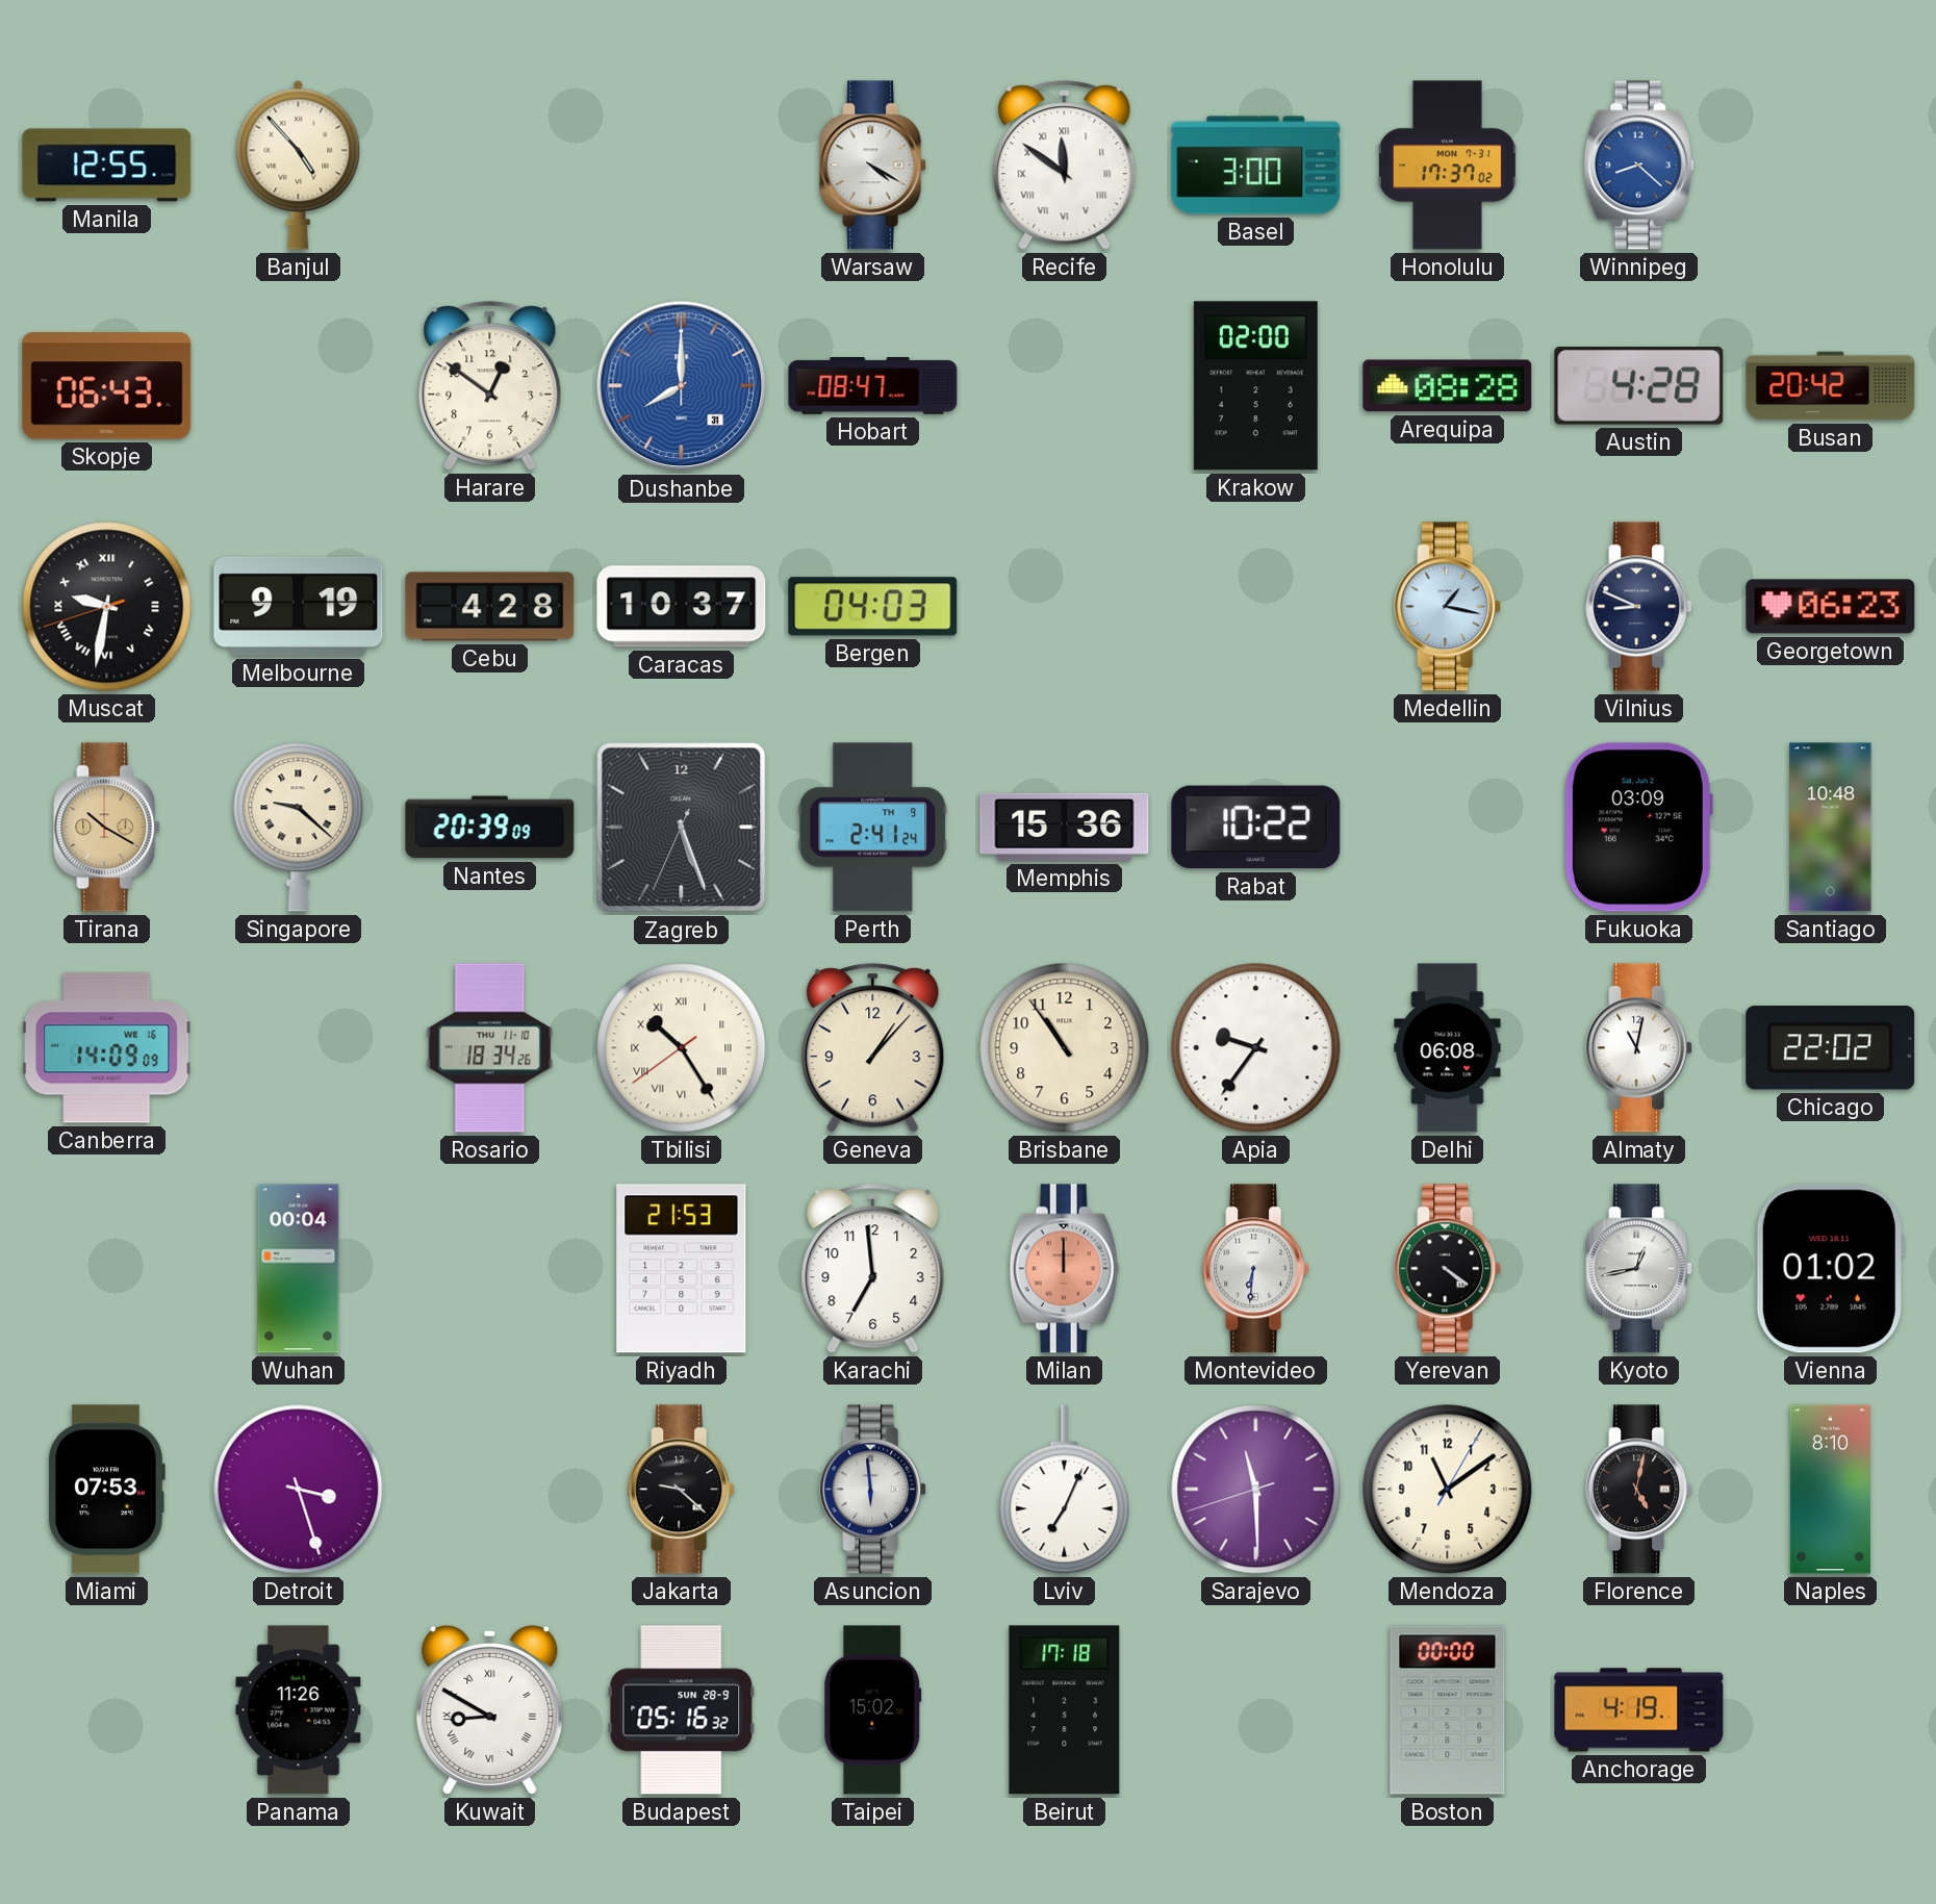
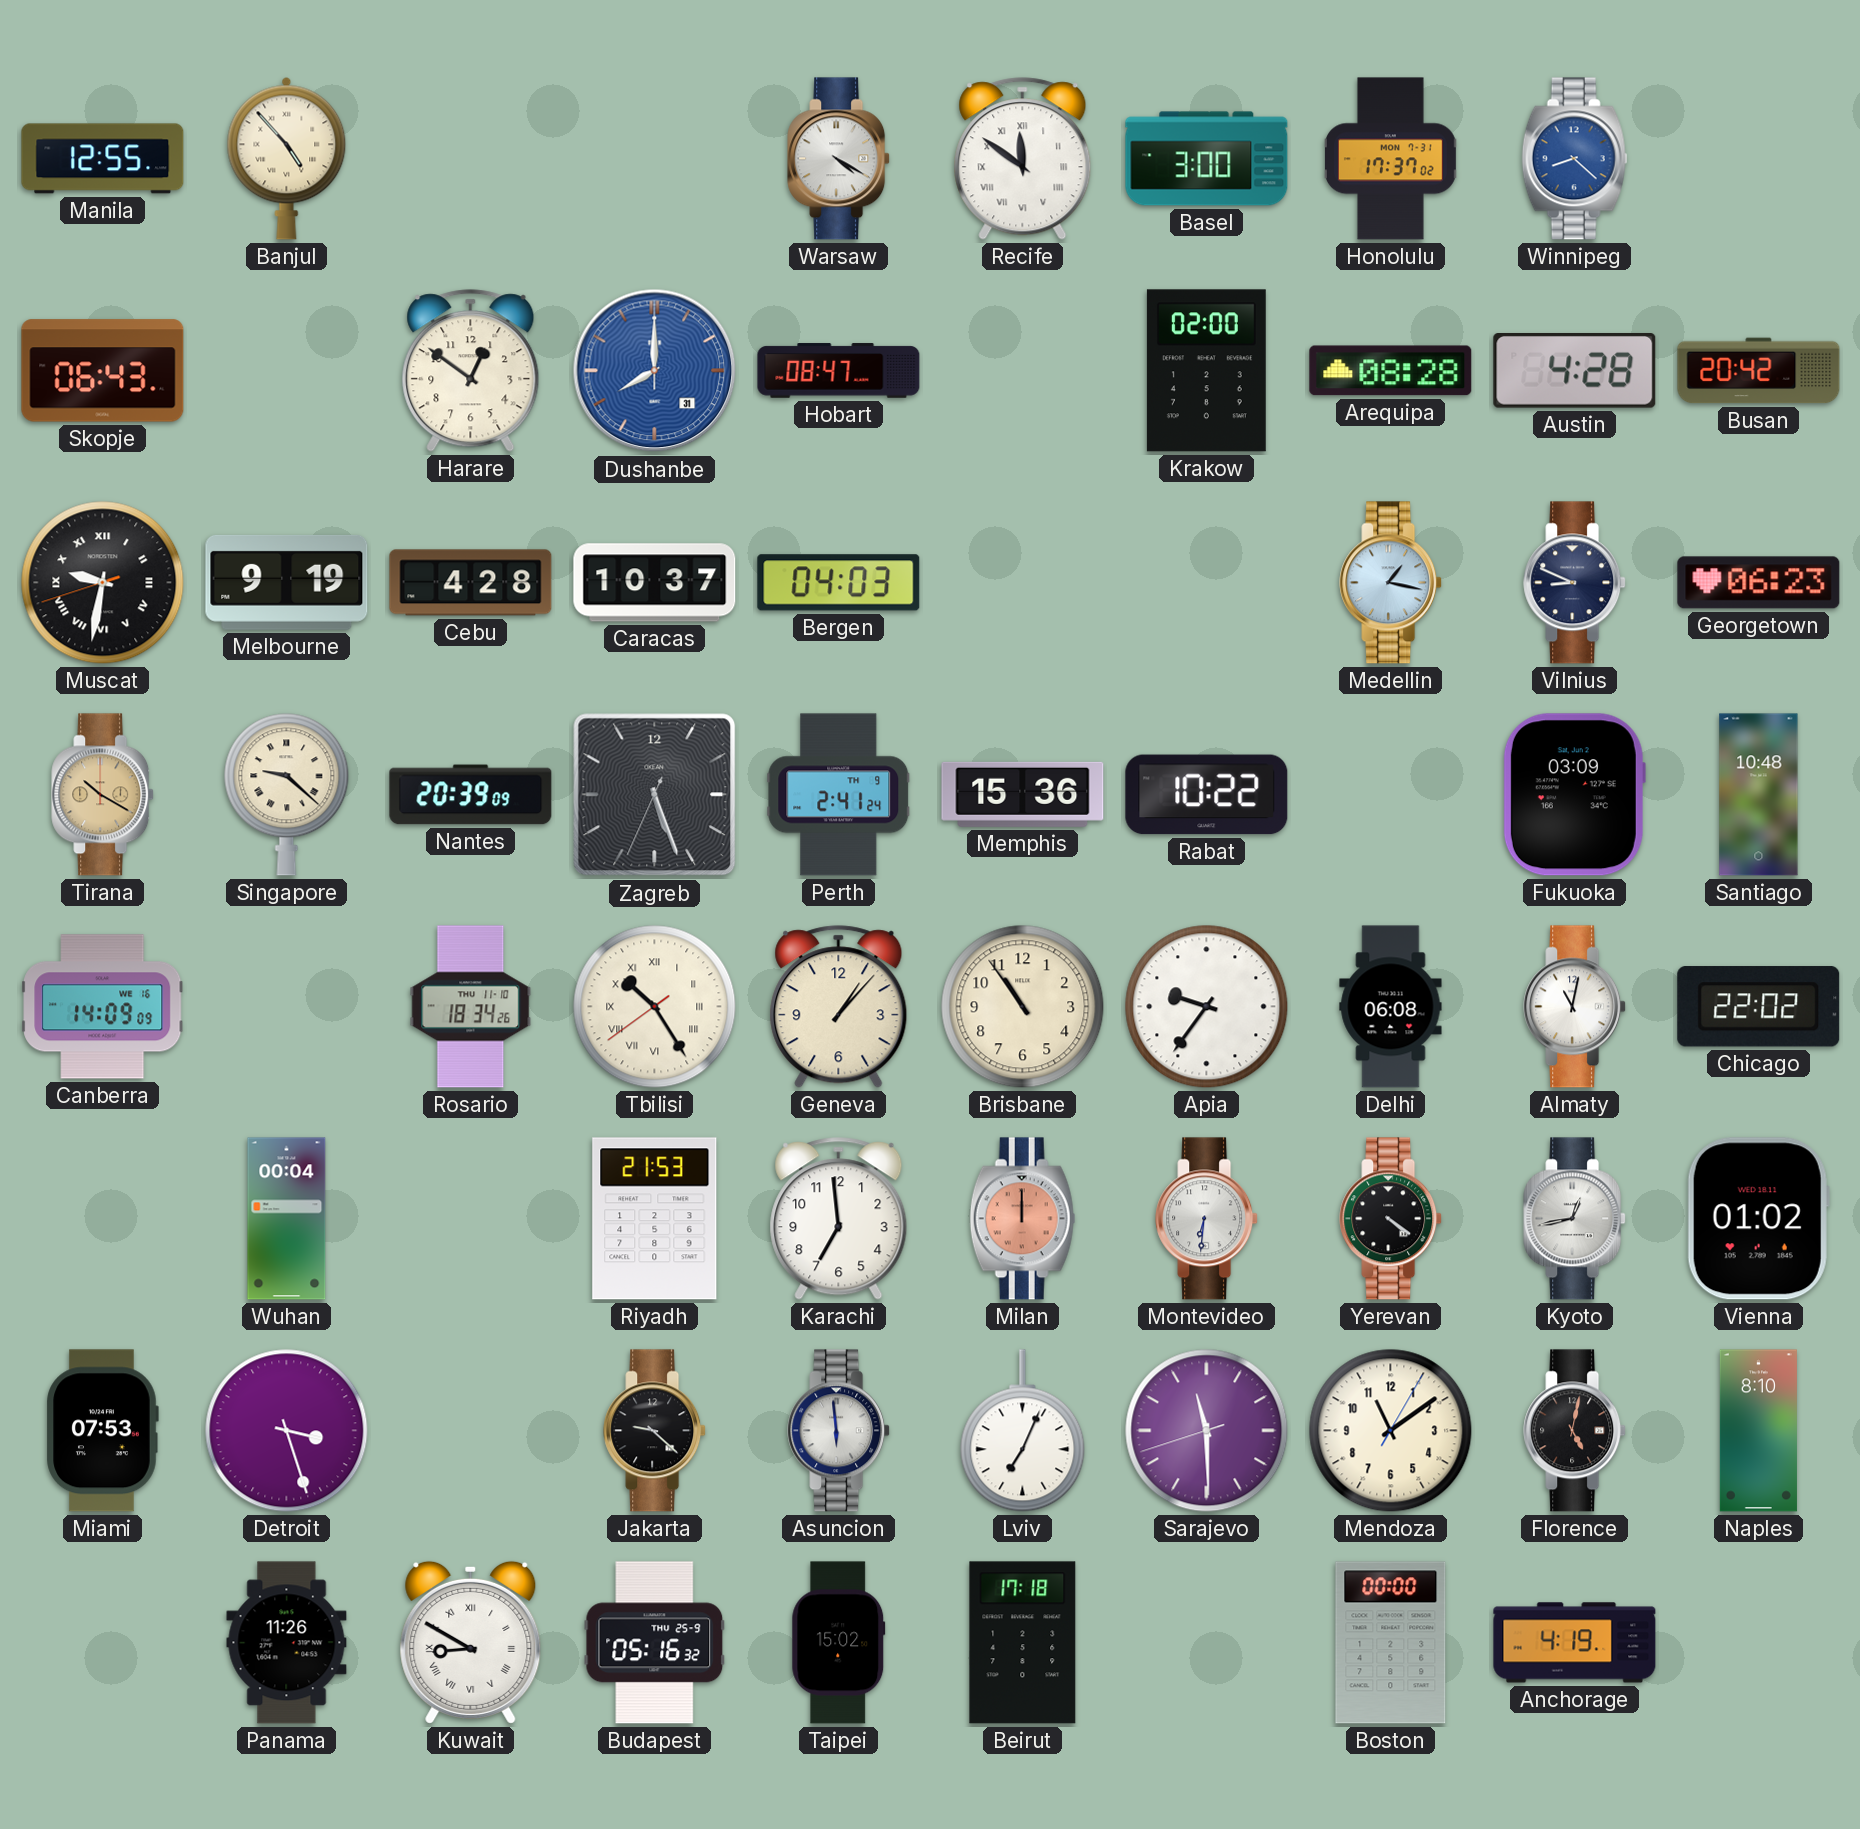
Budapest date: SUN 28-9 -> THU 25-9 (655, 1643)
